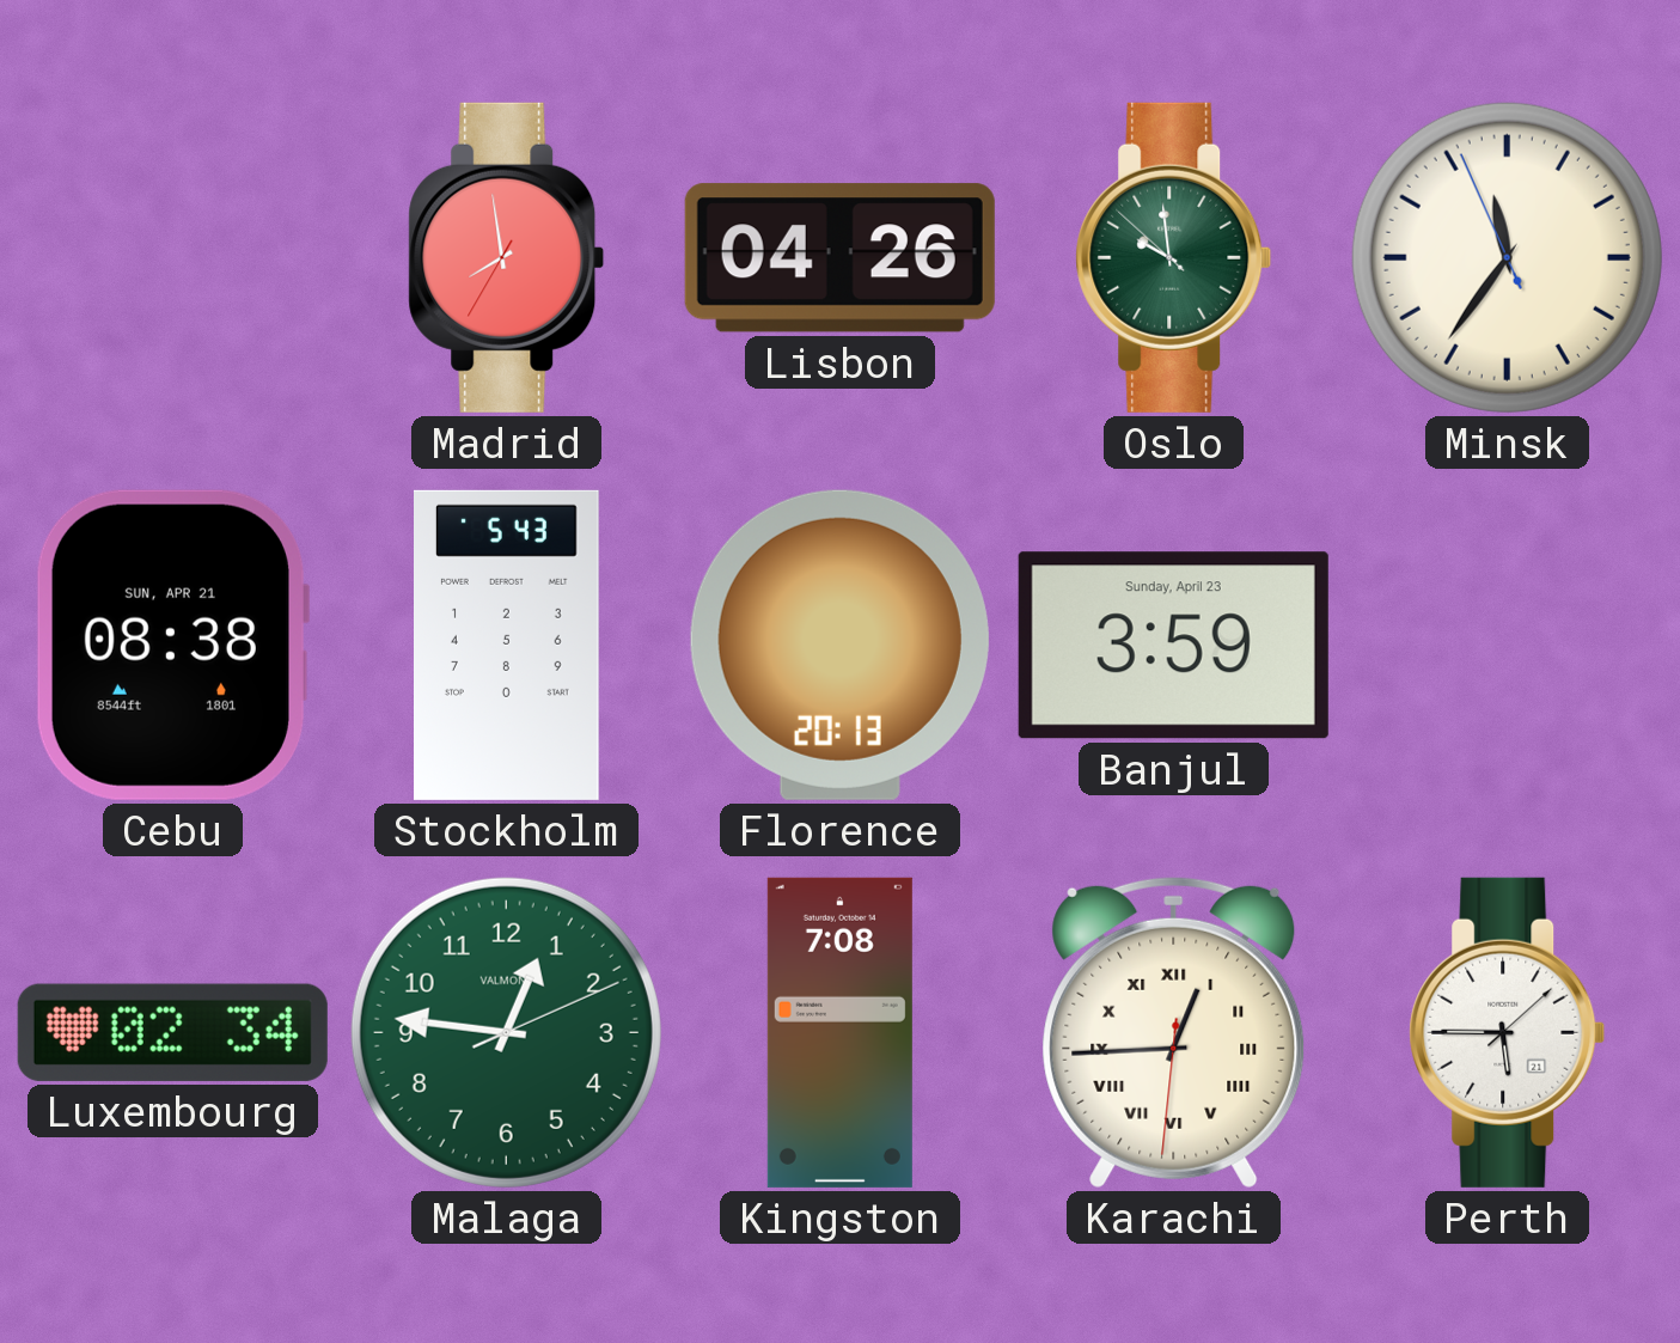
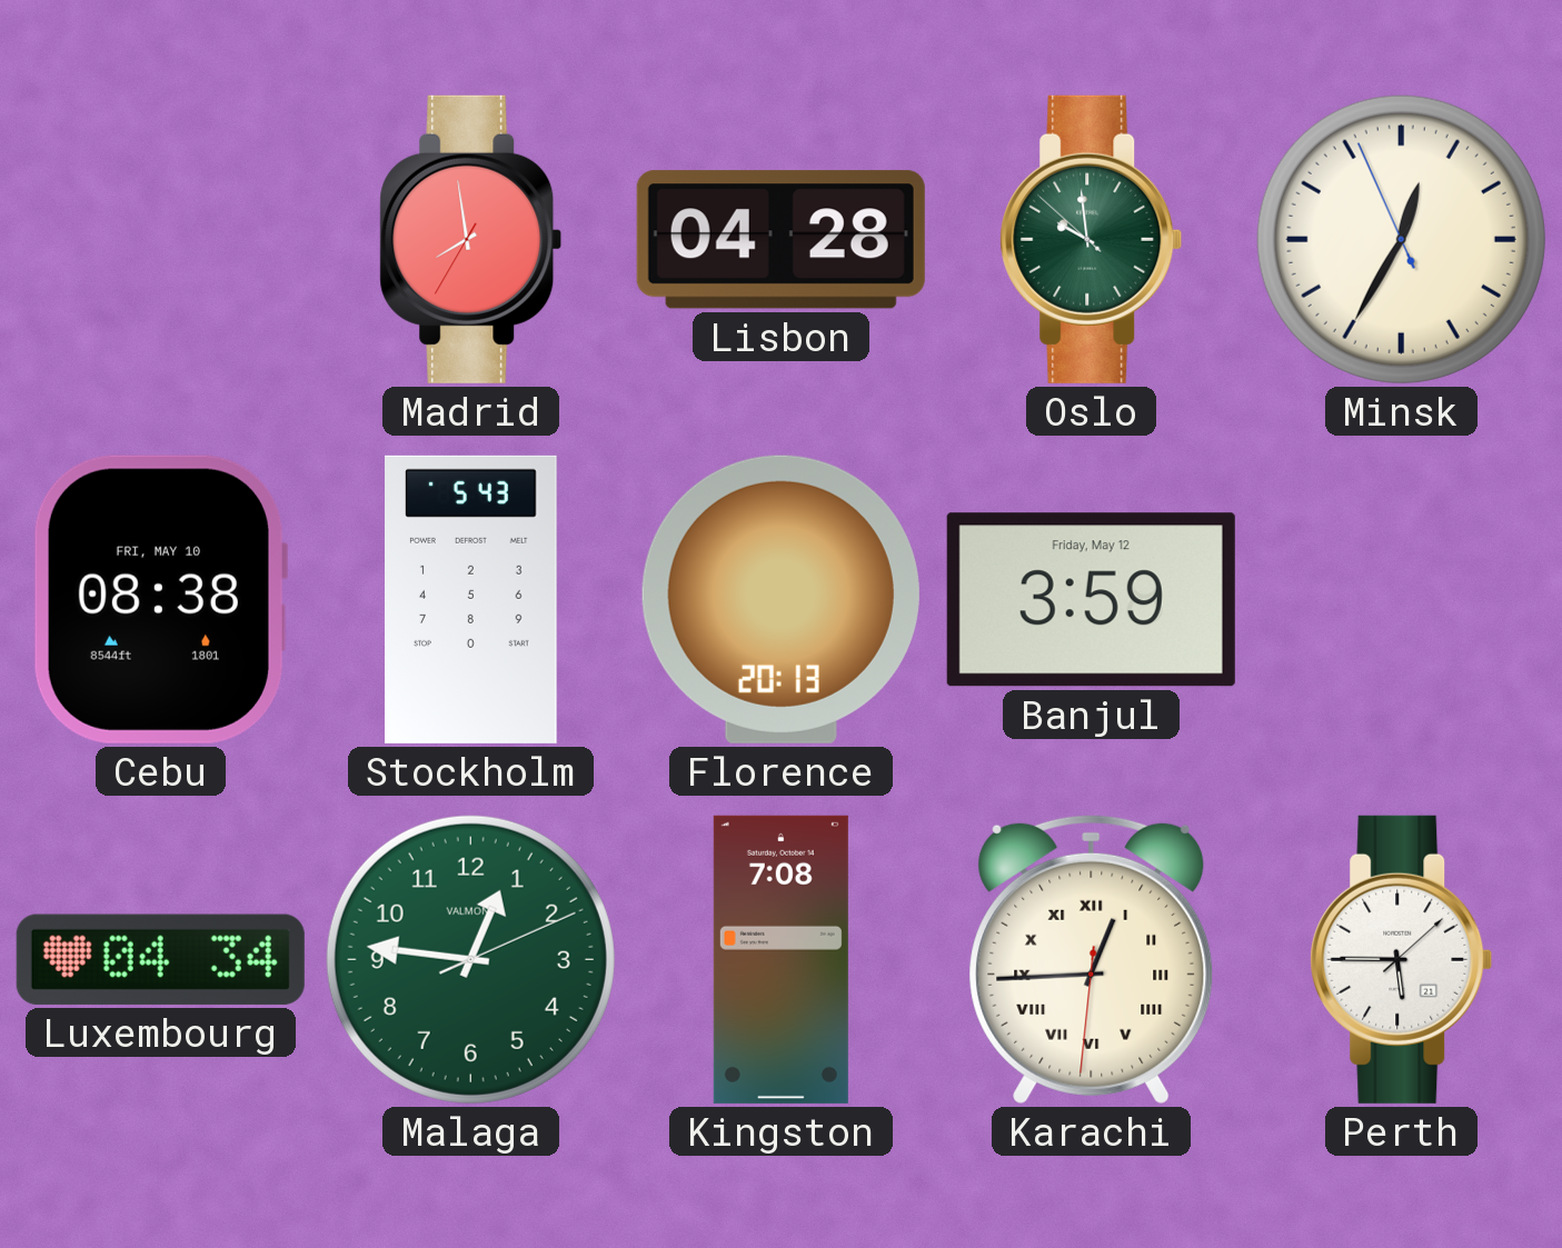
Lisbon: 04:26 -> 04:28 (780, 240)
Minsk: 11:35 -> 12:34 (1401, 239)
Cebu date: SUN, APR 21 -> FRI, MAY 10 (159, 599)
Banjul date: Sunday, April 23 -> Friday, May 12 (1091, 600)
Luxembourg: 02:34 -> 04:34 (160, 959)
